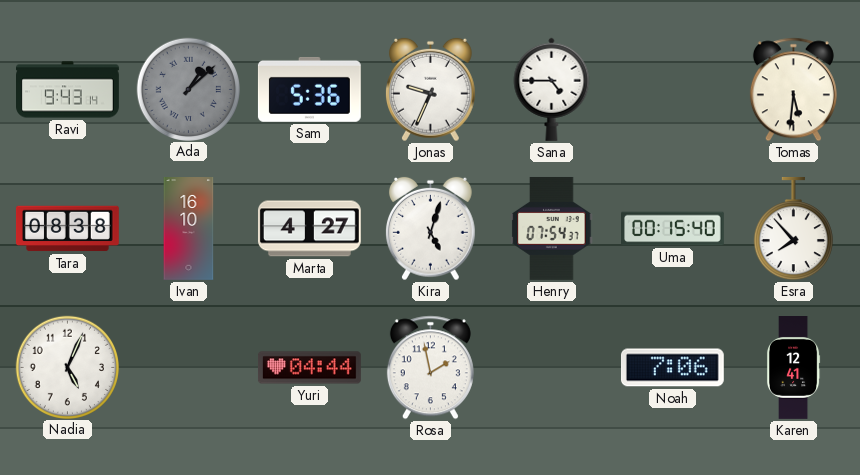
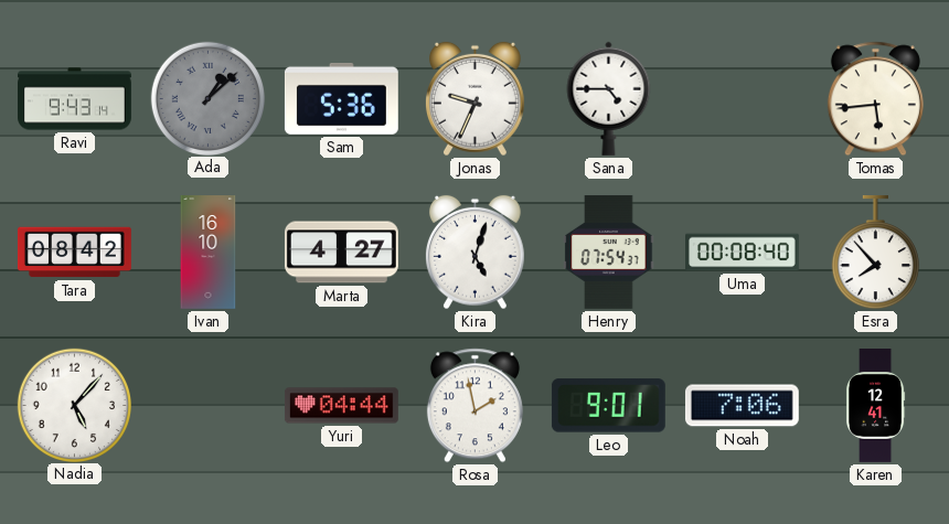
Tomas: 5:31 -> 5:44 (875, 99)
Tara: 08:38 -> 08:42 (74, 253)
Uma: 00:15 -> 00:08 (743, 253)
Nadia: 5:04 -> 5:07 (74, 405)
Leo: none -> 9:01 (608, 406)
